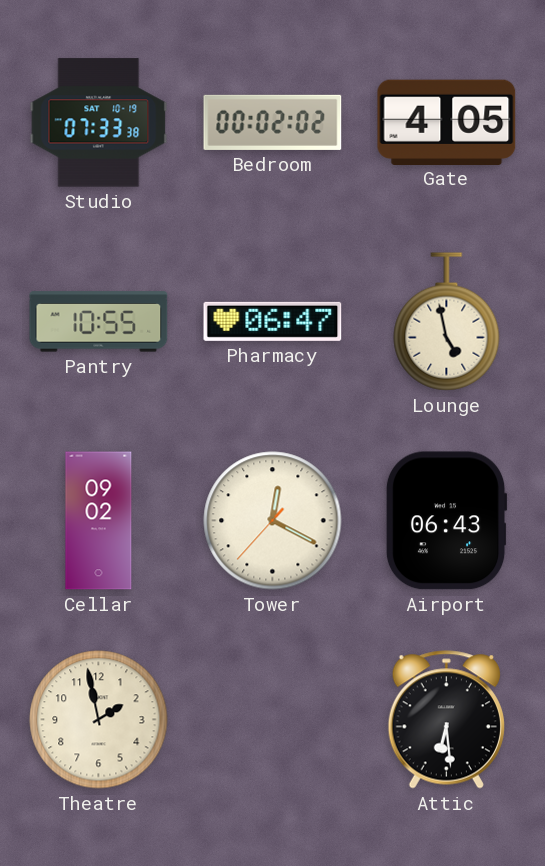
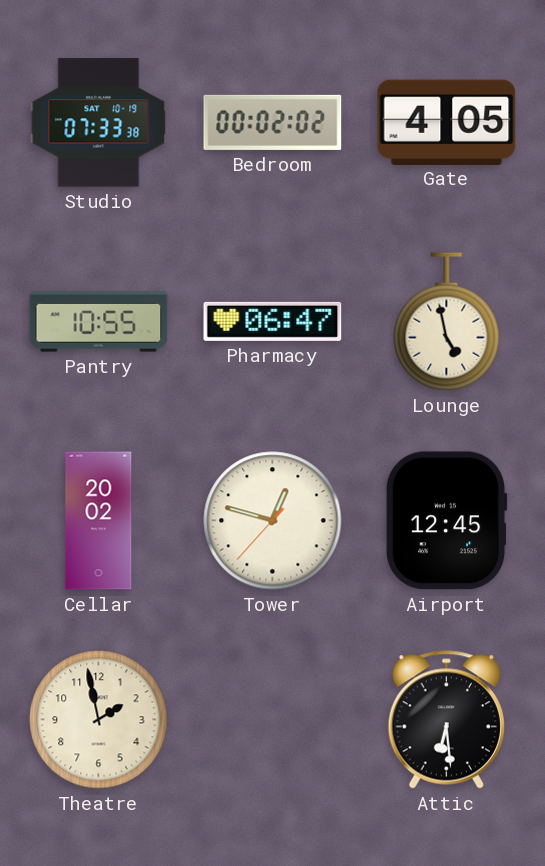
Cellar: 09:02 -> 20:02 (99, 521)
Tower: 12:19 -> 12:47 (273, 521)
Airport: 06:43 -> 12:45 (446, 521)
